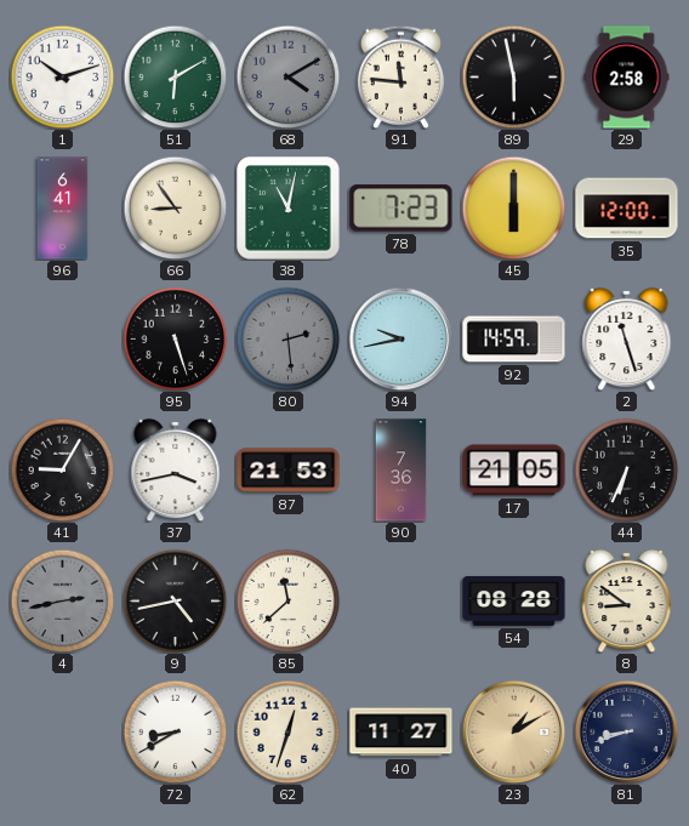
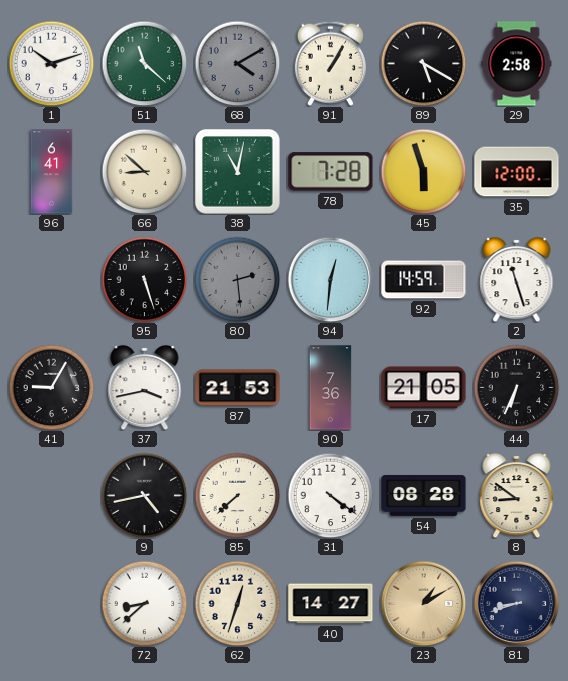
51: 6:10 -> 11:22 (144, 63)
91: 11:46 -> 1:05 (330, 63)
89: 5:58 -> 5:20 (423, 63)
66: 8:54 -> 8:52 (144, 171)
78: 7:23 -> 7:28 (331, 172)
45: 6:00 -> 5:57 (423, 171)
94: 9:43 -> 12:31 (330, 279)
4: 2:43 -> none (62, 600)
85: 11:38 -> 7:38 (237, 495)
31: none -> 4:21 (330, 495)
72: 8:40 -> 8:38 (144, 603)
40: 11:27 -> 14:27 (331, 604)
